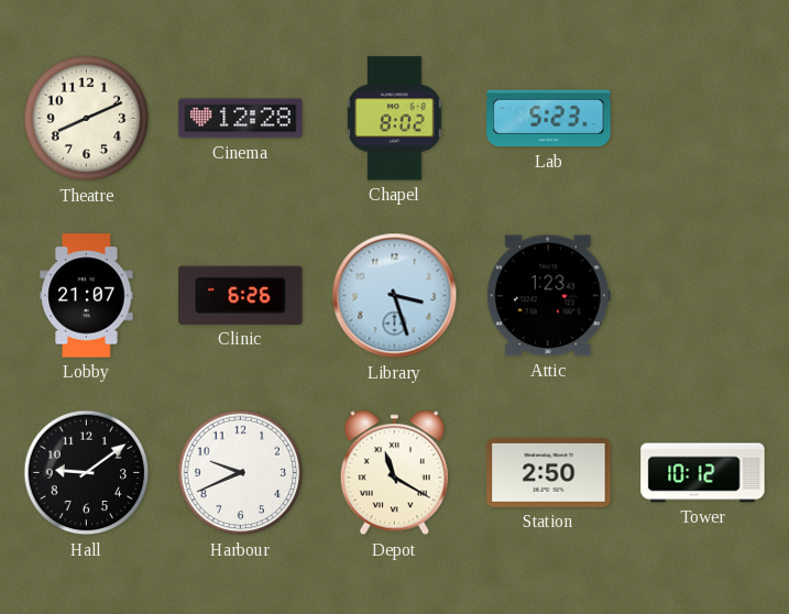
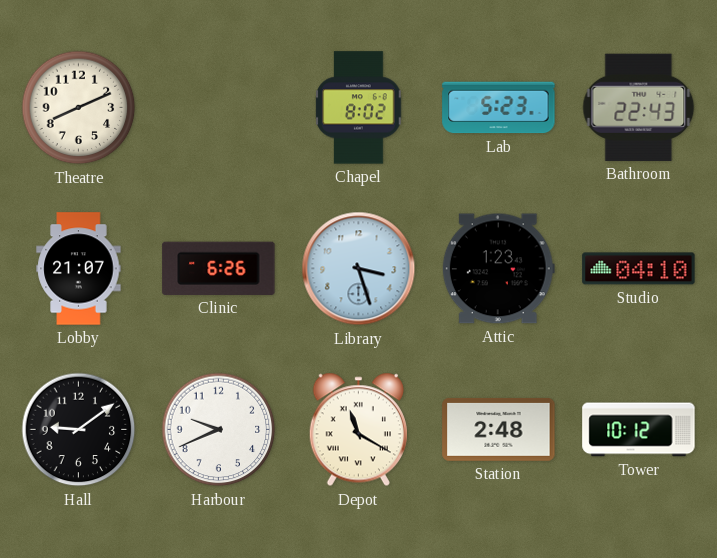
Cinema: 12:28 -> none (241, 119)
Bathroom: none -> 22:43 (639, 107)
Studio: none -> 04:10 (639, 269)
Station: 2:50 -> 2:48 (499, 429)
